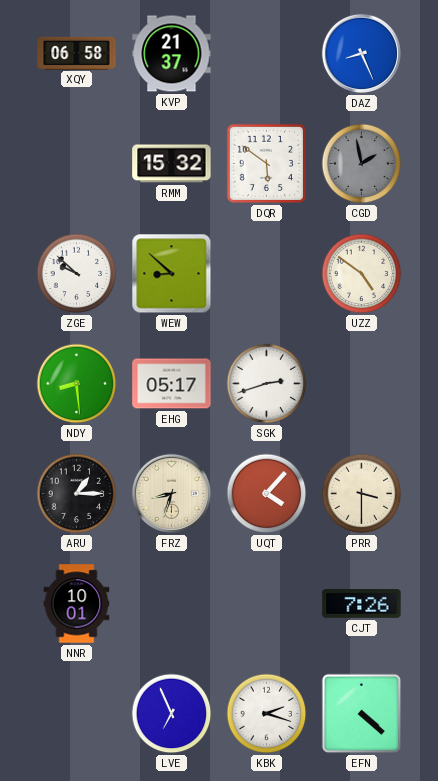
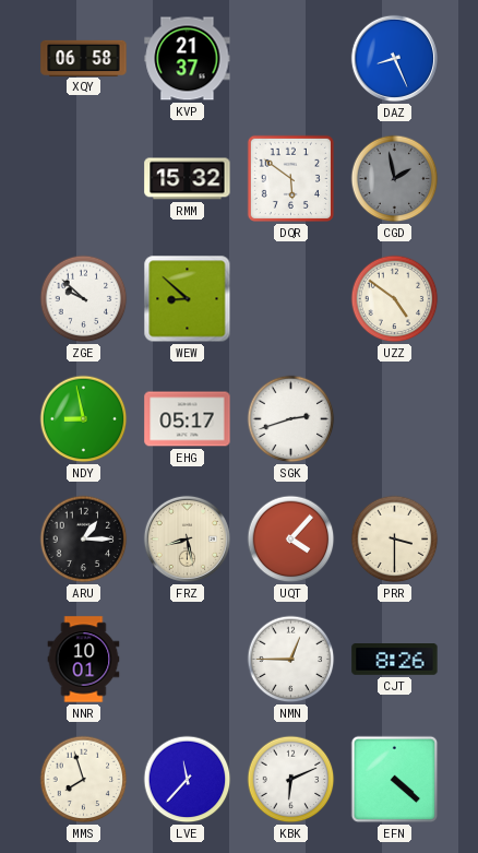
NDY: 8:29 -> 8:58 (84, 419)
FRZ: 8:33 -> 8:28 (187, 538)
NMN: none -> 12:45 (291, 660)
CJT: 7:26 -> 8:26 (395, 660)
MMS: none -> 7:57 (84, 780)
LVE: 6:56 -> 11:37 (188, 780)
KBK: 2:18 -> 6:11 (291, 780)
